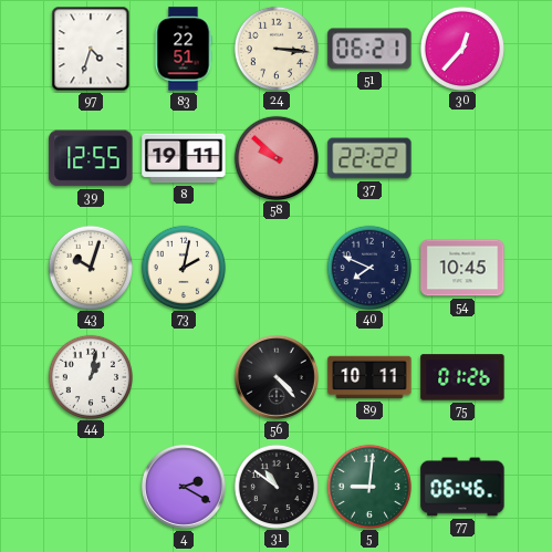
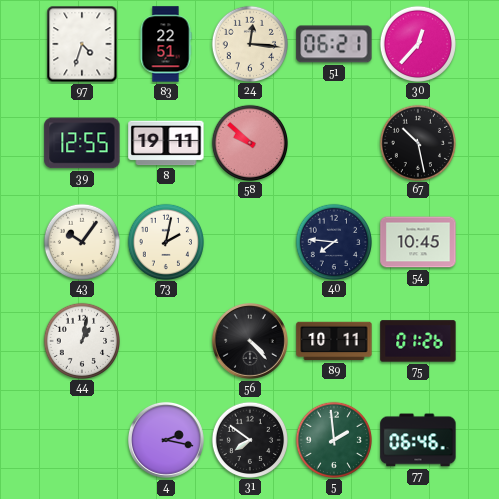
24: 3:16 -> 12:16 (249, 43)
37: 22:22 -> none (369, 158)
67: none -> 10:28 (417, 142)
43: 10:03 -> 10:06 (81, 241)
40: 7:49 -> 7:46 (333, 241)
4: 2:20 -> 2:17 (166, 440)
31: 10:51 -> 7:51 (249, 439)
5: 9:01 -> 1:59 (333, 439)
